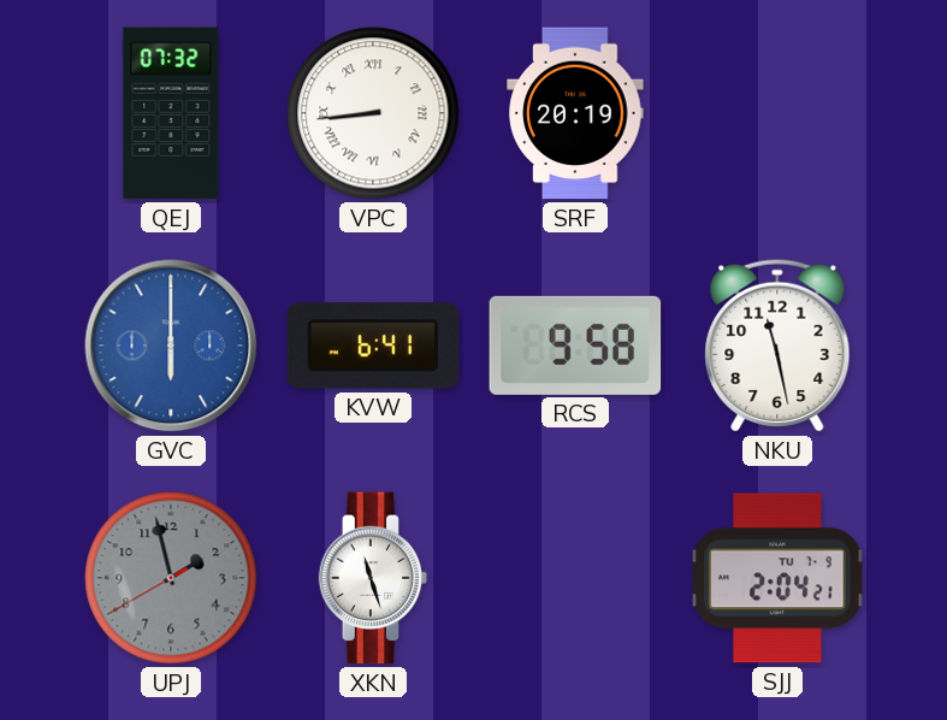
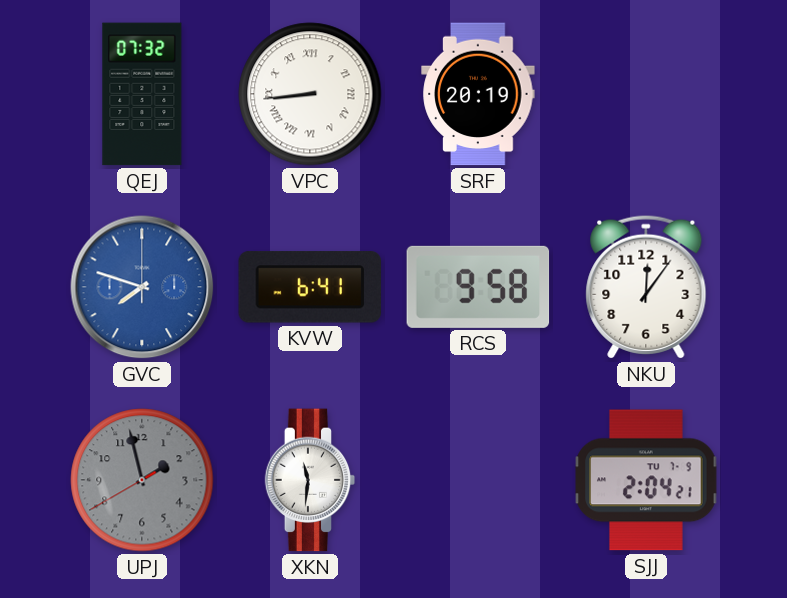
GVC: 6:00 -> 7:48 (142, 287)
NKU: 11:28 -> 12:06 (646, 287)
XKN: 11:27 -> 11:31 (310, 480)
